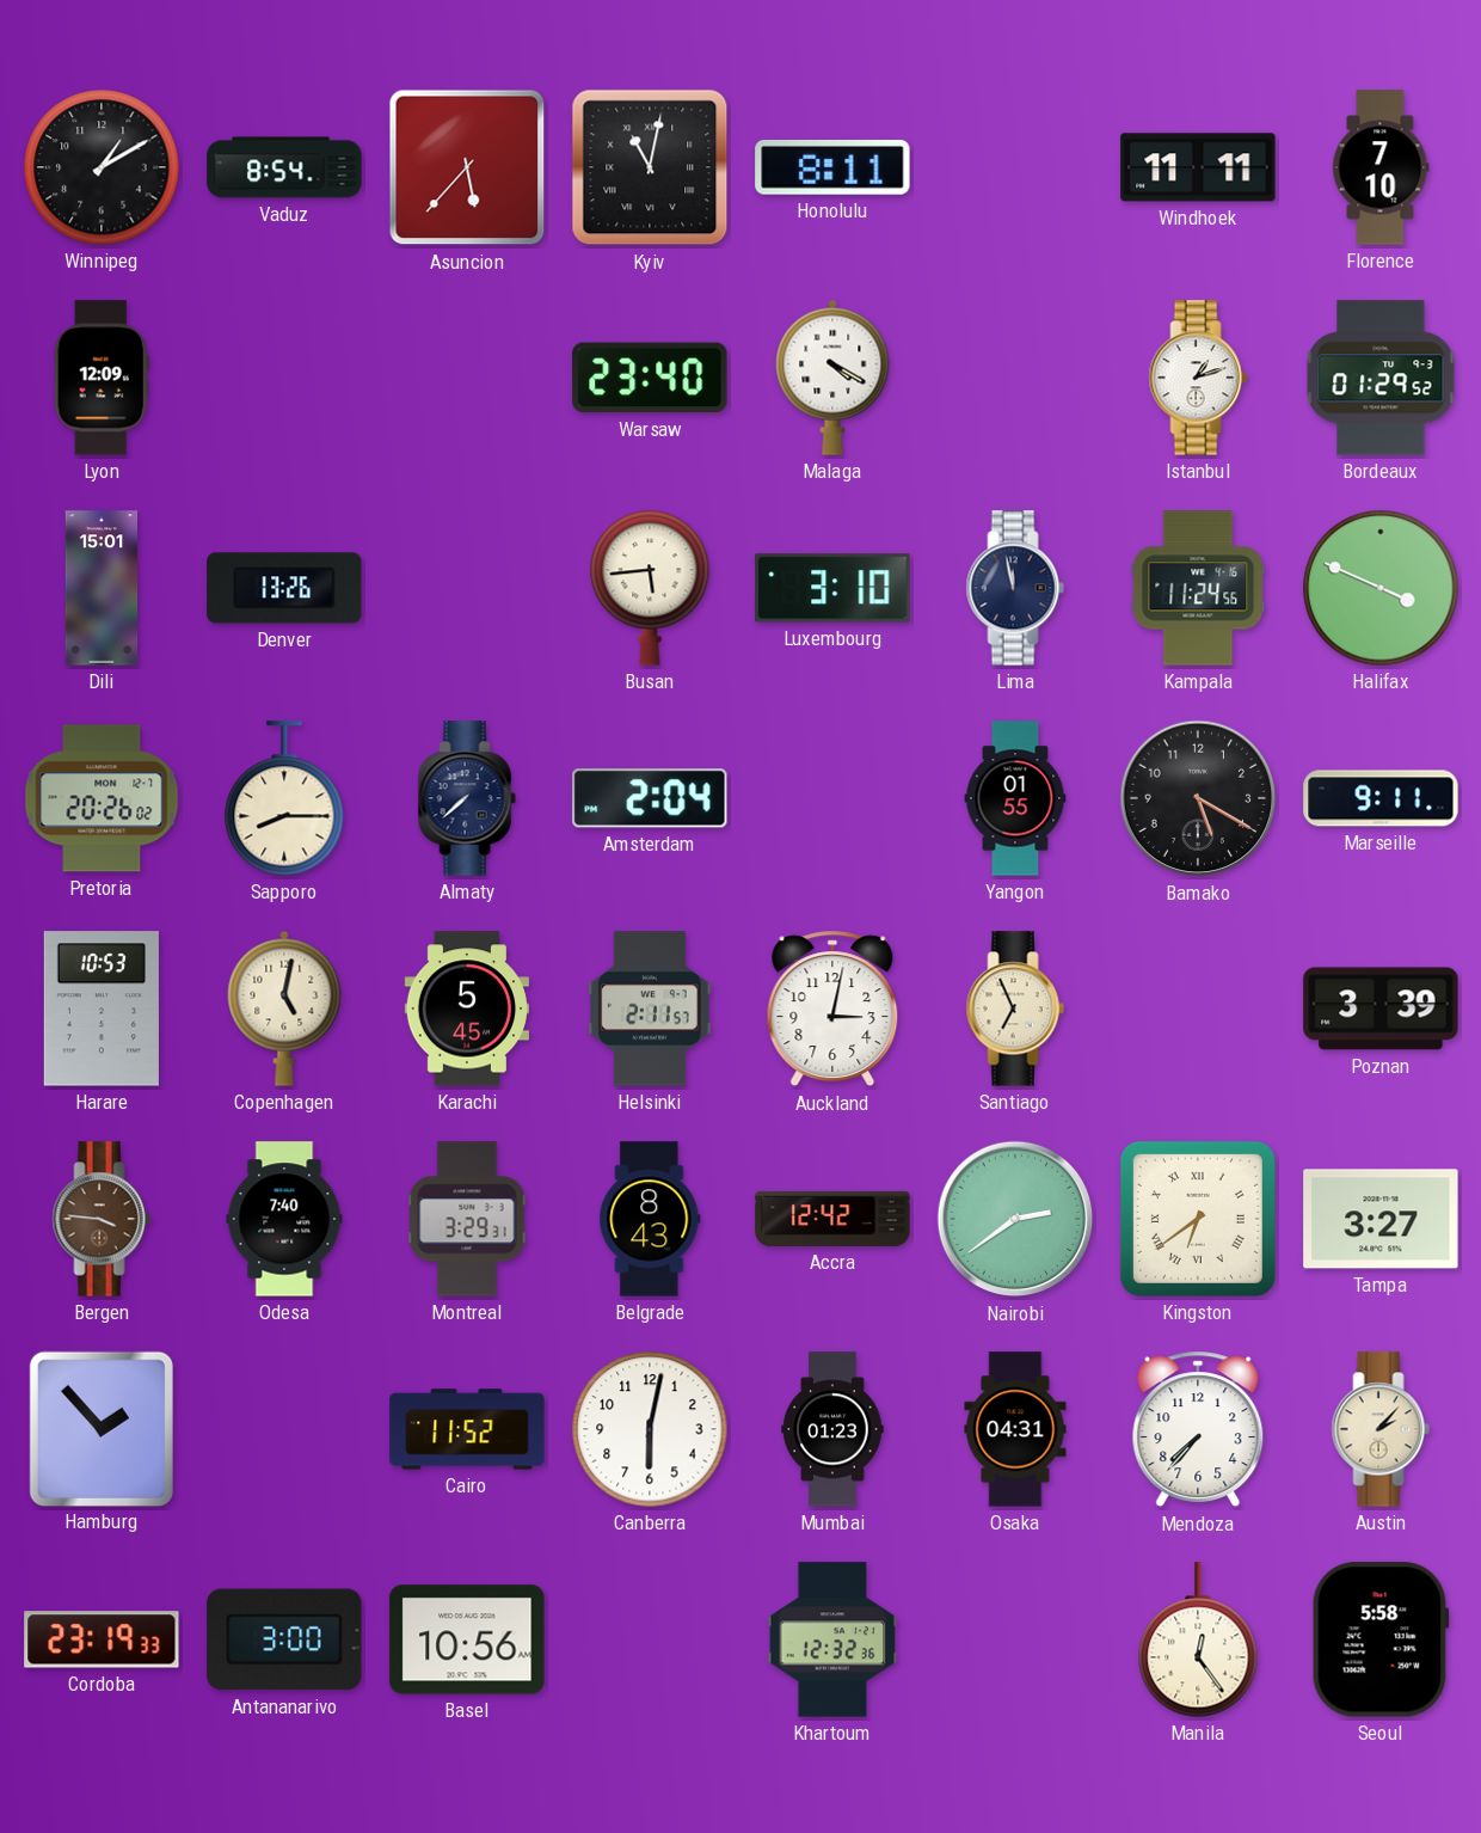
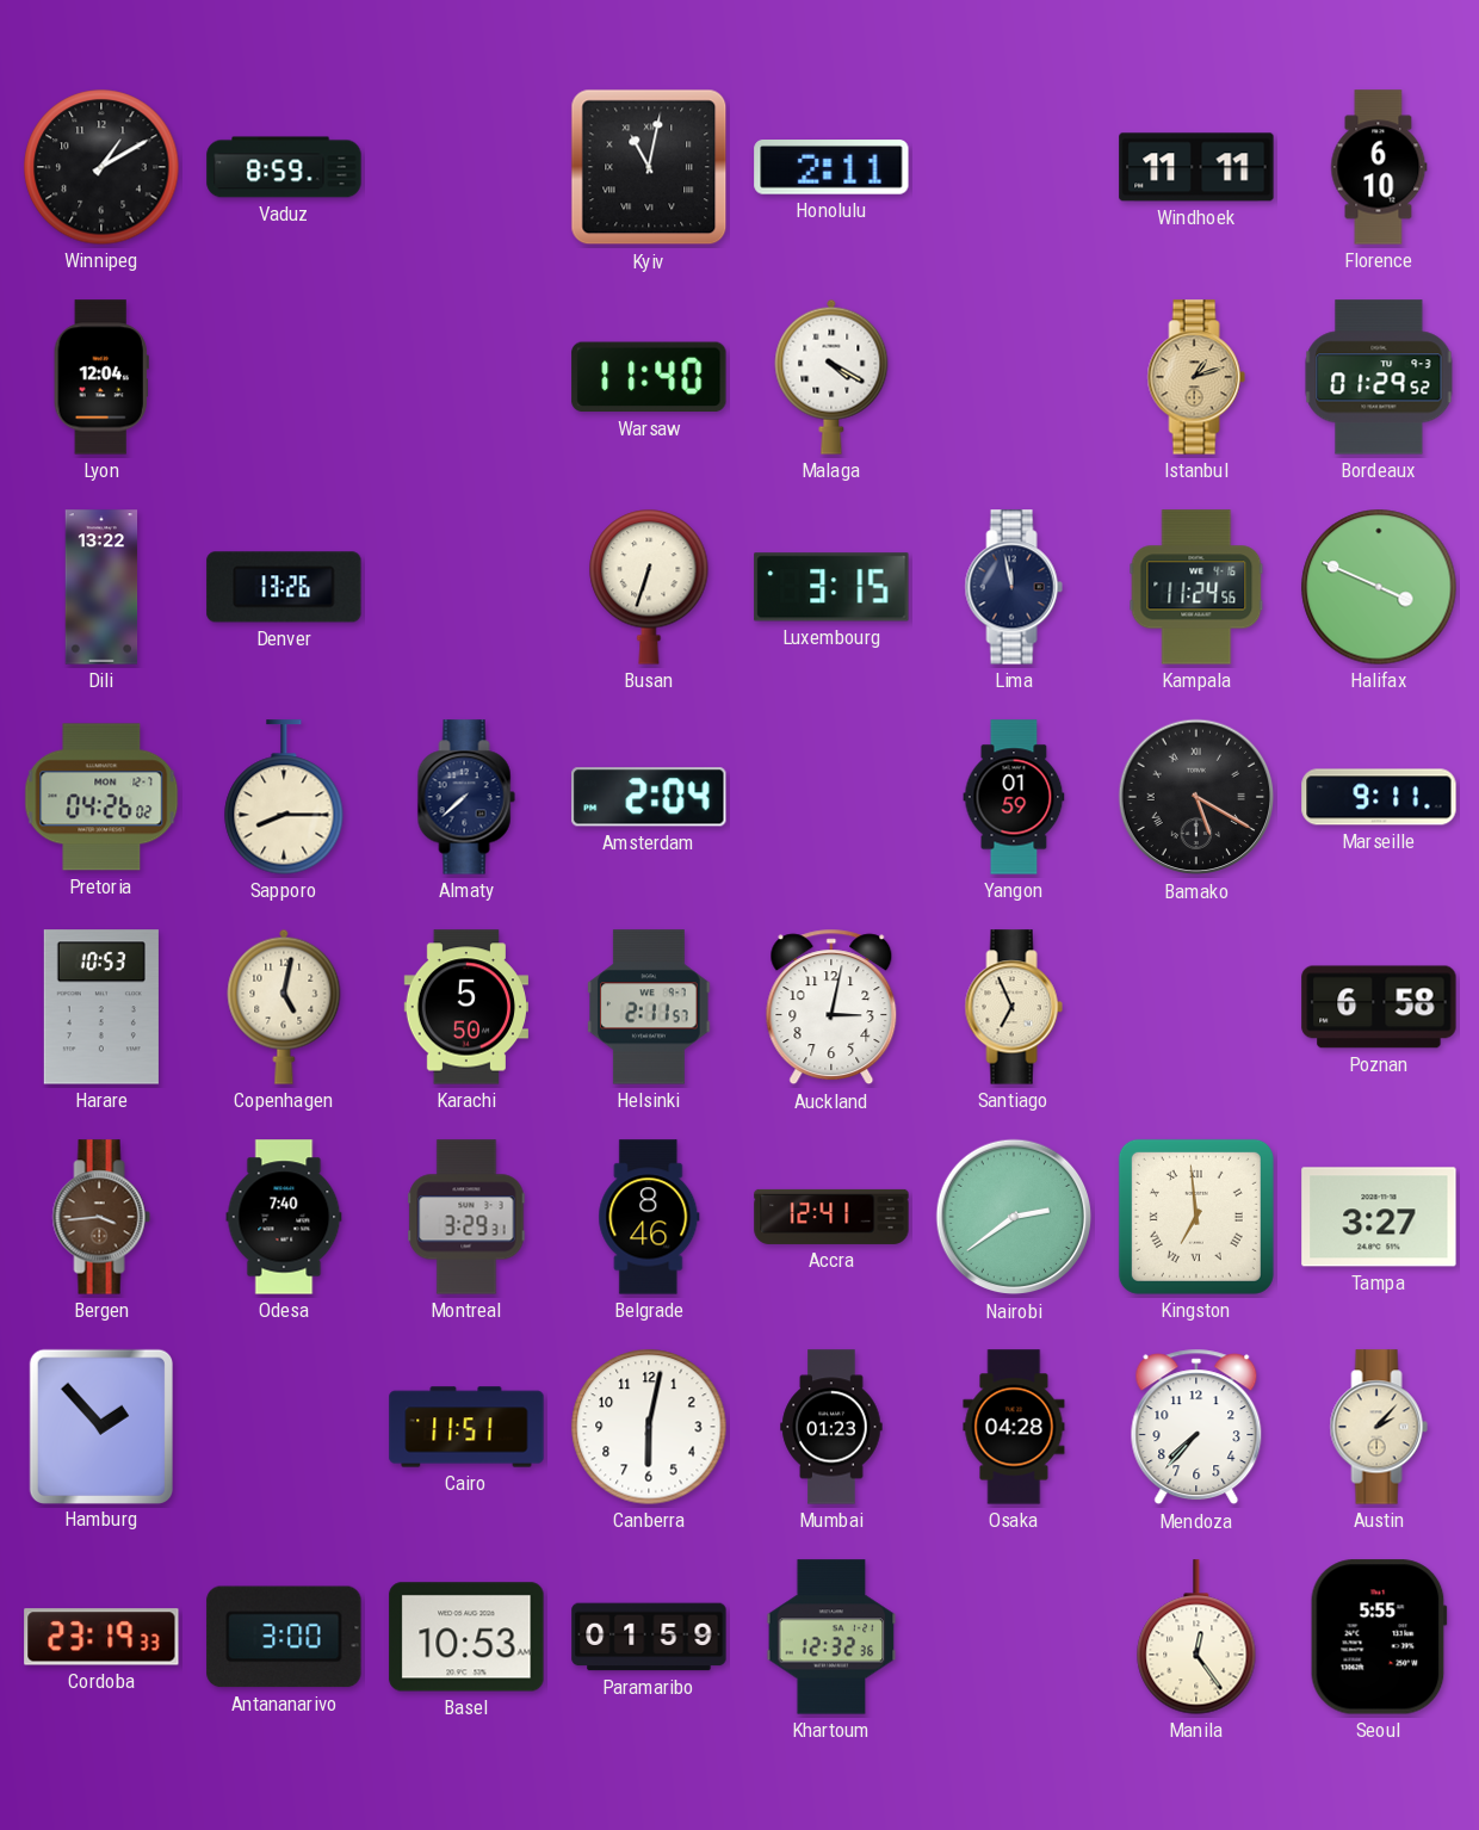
Vaduz: 8:54 -> 8:59 (284, 167)
Asuncion: 5:37 -> none (467, 167)
Honolulu: 8:11 -> 2:11 (831, 168)
Florence: 7:10 -> 6:10 (1379, 167)
Lyon: 12:09 -> 12:04 (101, 377)
Warsaw: 23:40 -> 11:40 (649, 377)
Istanbul dial: white -> champagne (1196, 377)
Dili: 15:01 -> 13:22 (101, 587)
Busan: 5:44 -> 6:33 (649, 587)
Luxembourg: 3:10 -> 3:15 (831, 587)
Pretoria: 20:26 -> 04:26 (101, 797)
Yangon: 01:55 -> 01:59 (1014, 797)
Bamako numerals: Arabic -> Roman (1196, 797)
Karachi: 5:45 -> 5:50 (465, 1007)
Poznan: 3:39 -> 6:58 (1379, 1007)
Bergen: 3:46 -> 3:44 (101, 1217)
Belgrade: 8:43 -> 8:46 (649, 1217)
Accra: 12:42 -> 12:41 (831, 1217)
Kingston: 6:39 -> 6:59 (1196, 1217)
Cairo: 11:52 -> 11:51 (466, 1427)
Osaka: 04:31 -> 04:28 (1014, 1427)
Basel: 10:56 -> 10:53 (466, 1637)
Paramaribo: none -> 01:59 (649, 1637)
Seoul: 5:58 -> 5:55 (1379, 1637)
